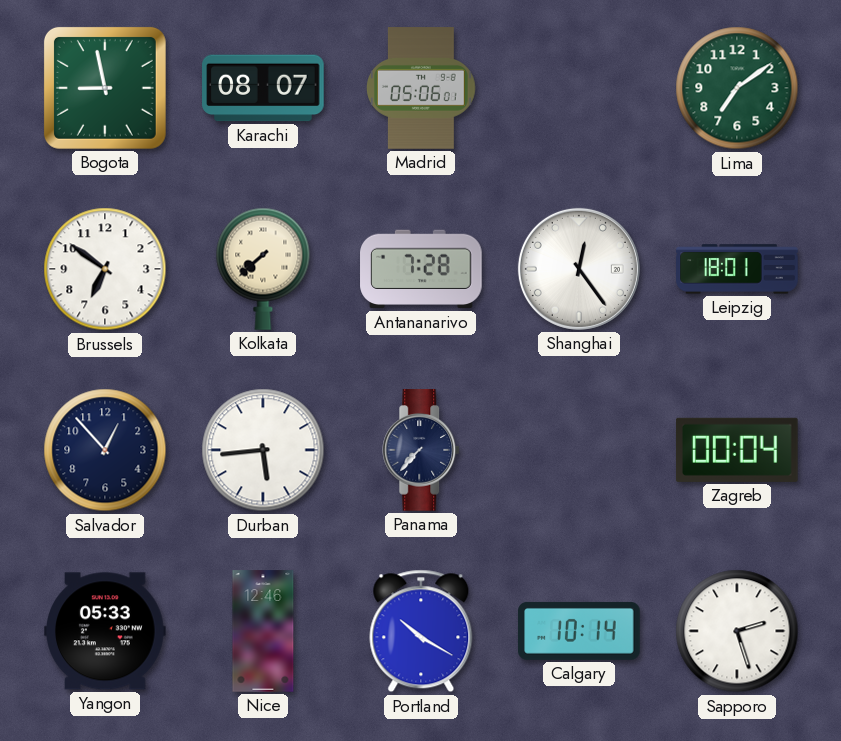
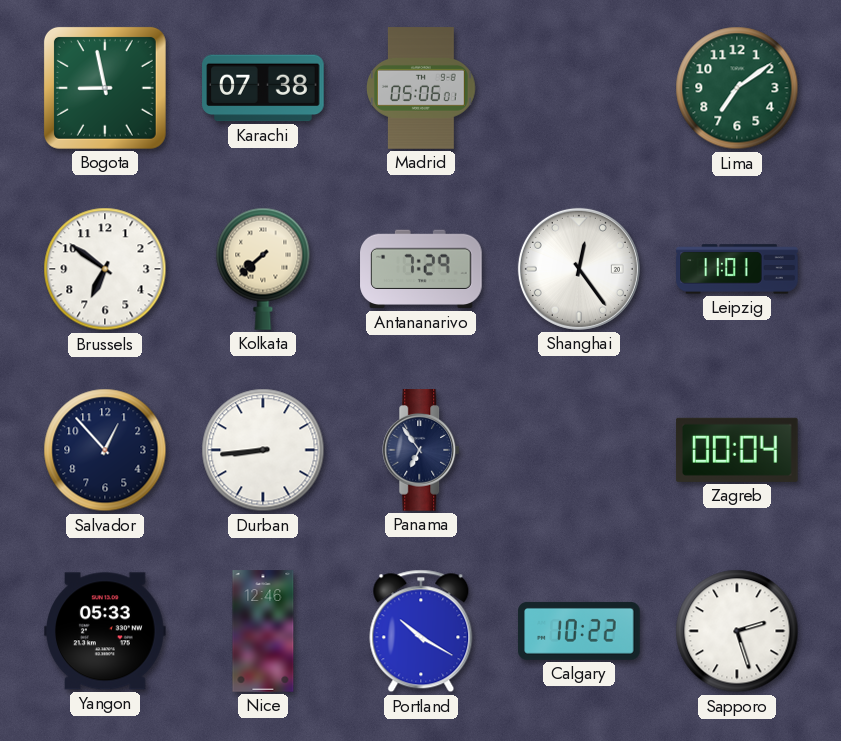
Karachi: 08:07 -> 07:38 (263, 88)
Antananarivo: 7:28 -> 7:29 (421, 269)
Leipzig: 18:01 -> 11:01 (737, 269)
Durban: 5:44 -> 8:44 (263, 450)
Panama: 7:37 -> 6:54 (422, 450)
Calgary: 10:14 -> 10:22 (579, 631)
